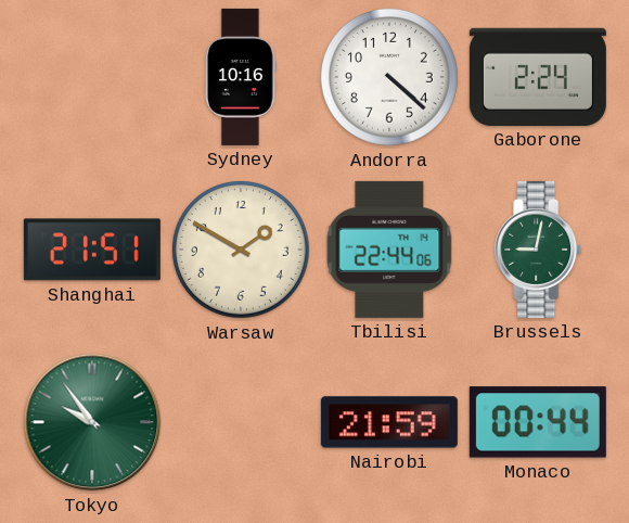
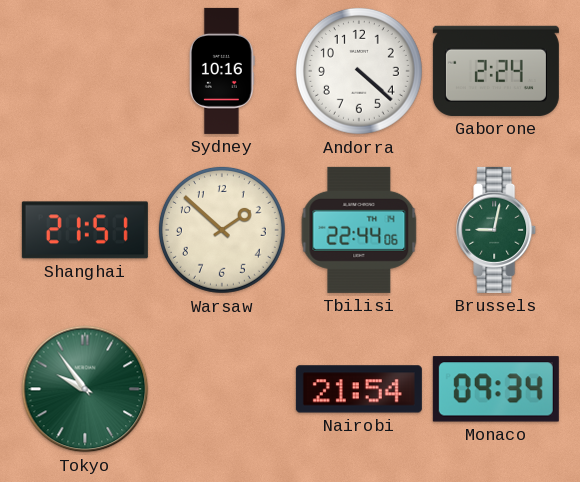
Warsaw: 1:50 -> 1:52 (222, 230)
Nairobi: 21:59 -> 21:54 (359, 389)
Monaco: 00:44 -> 09:34 (496, 389)
